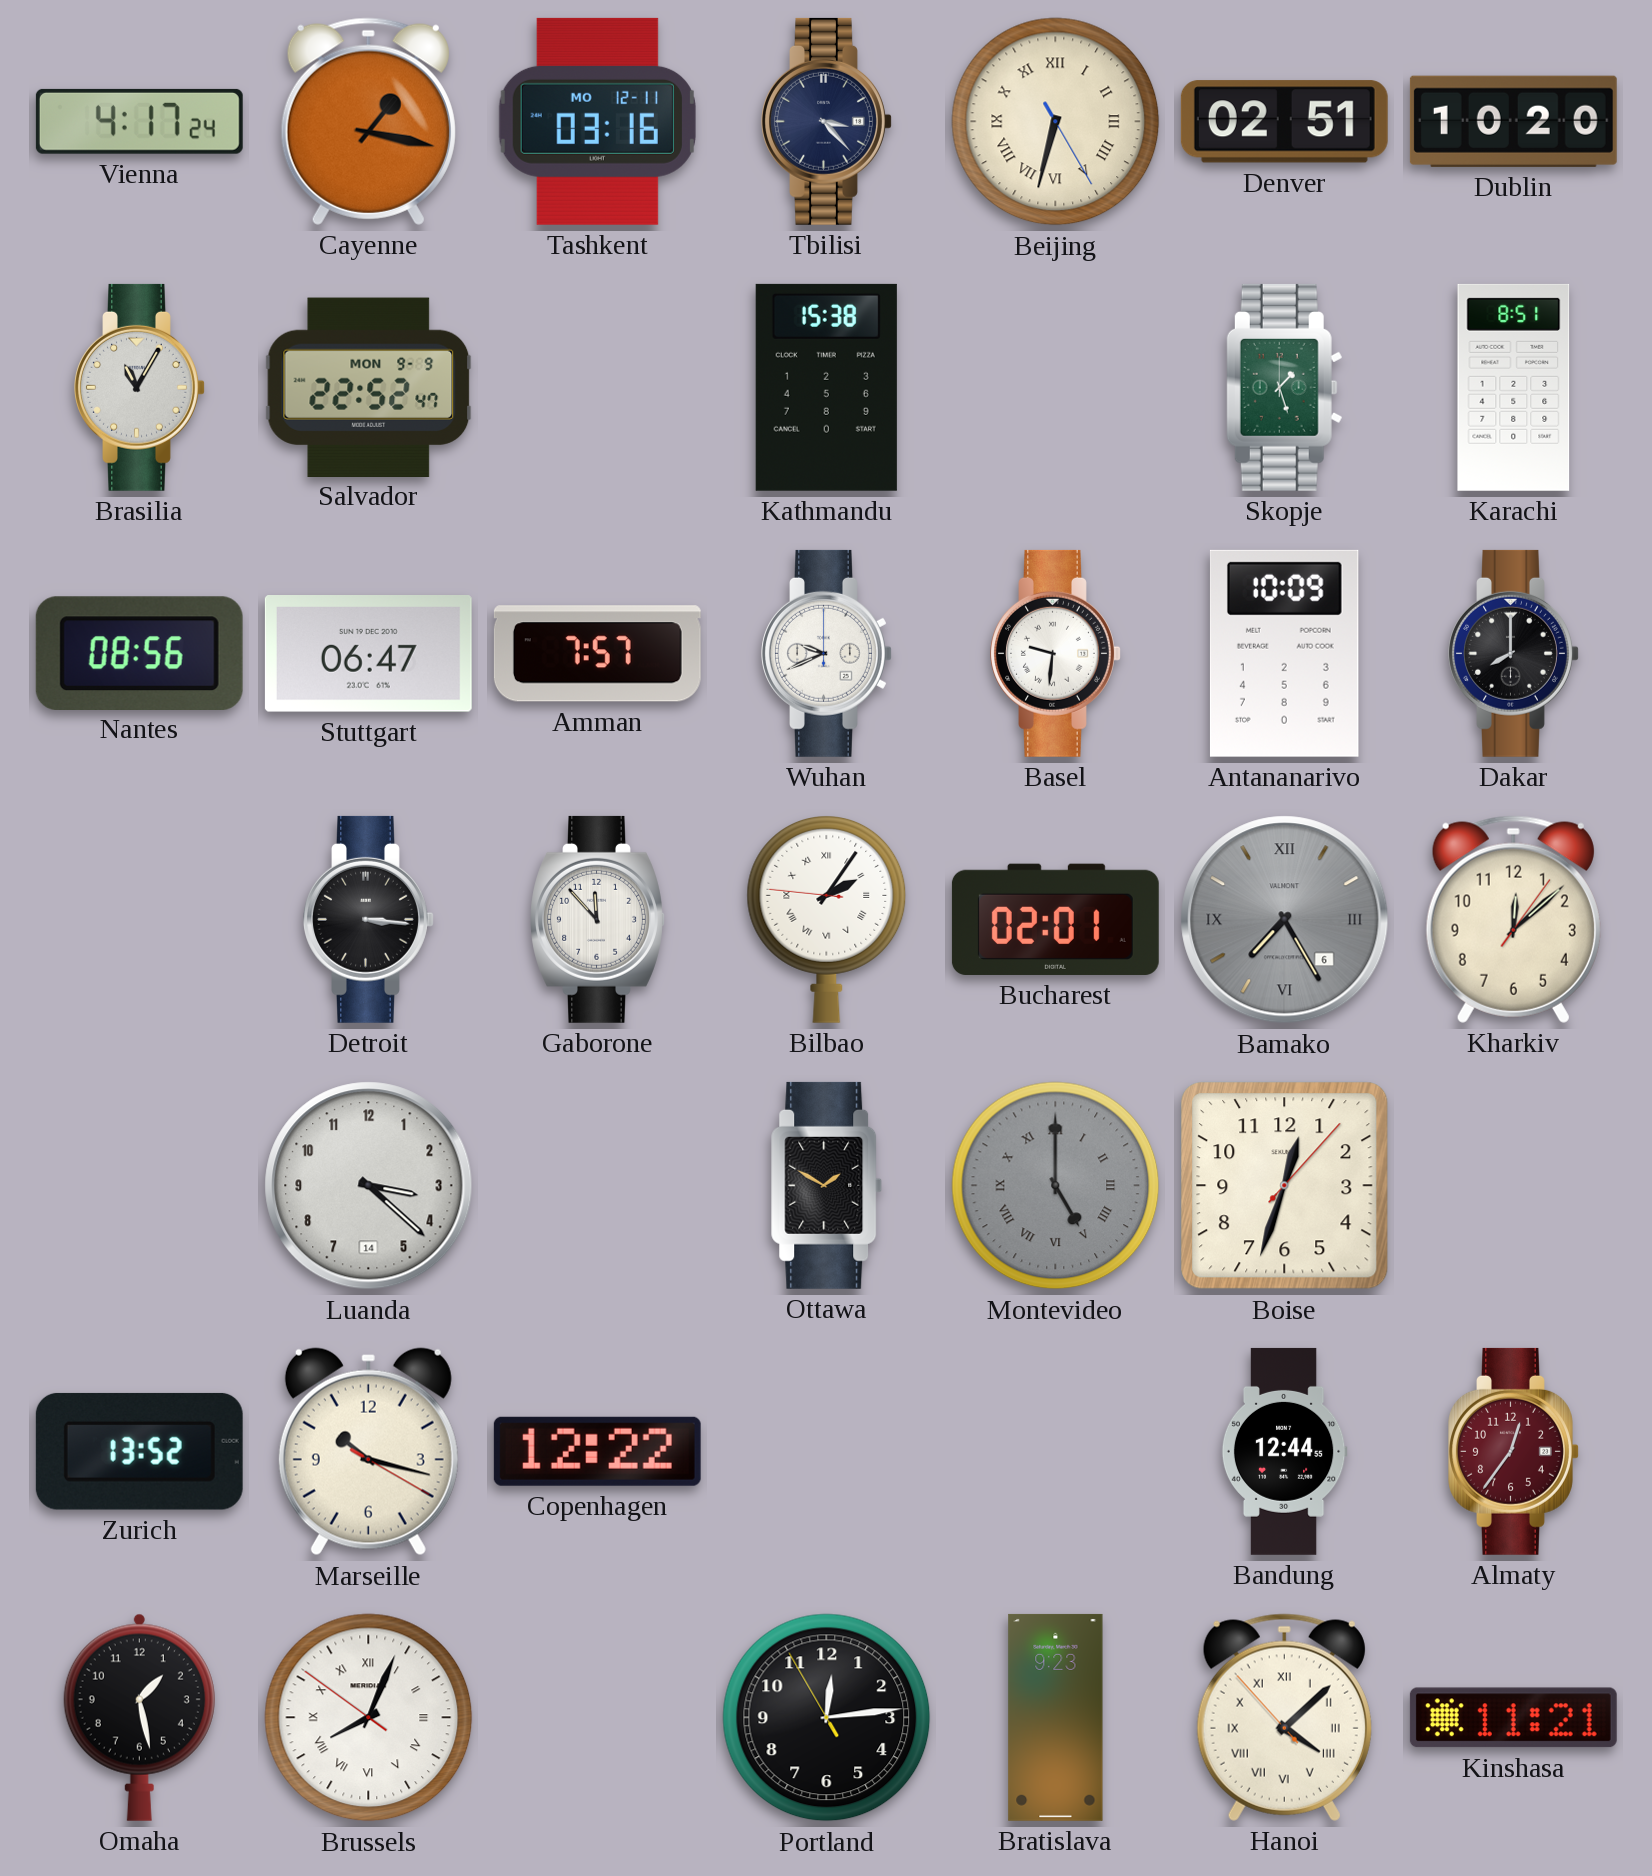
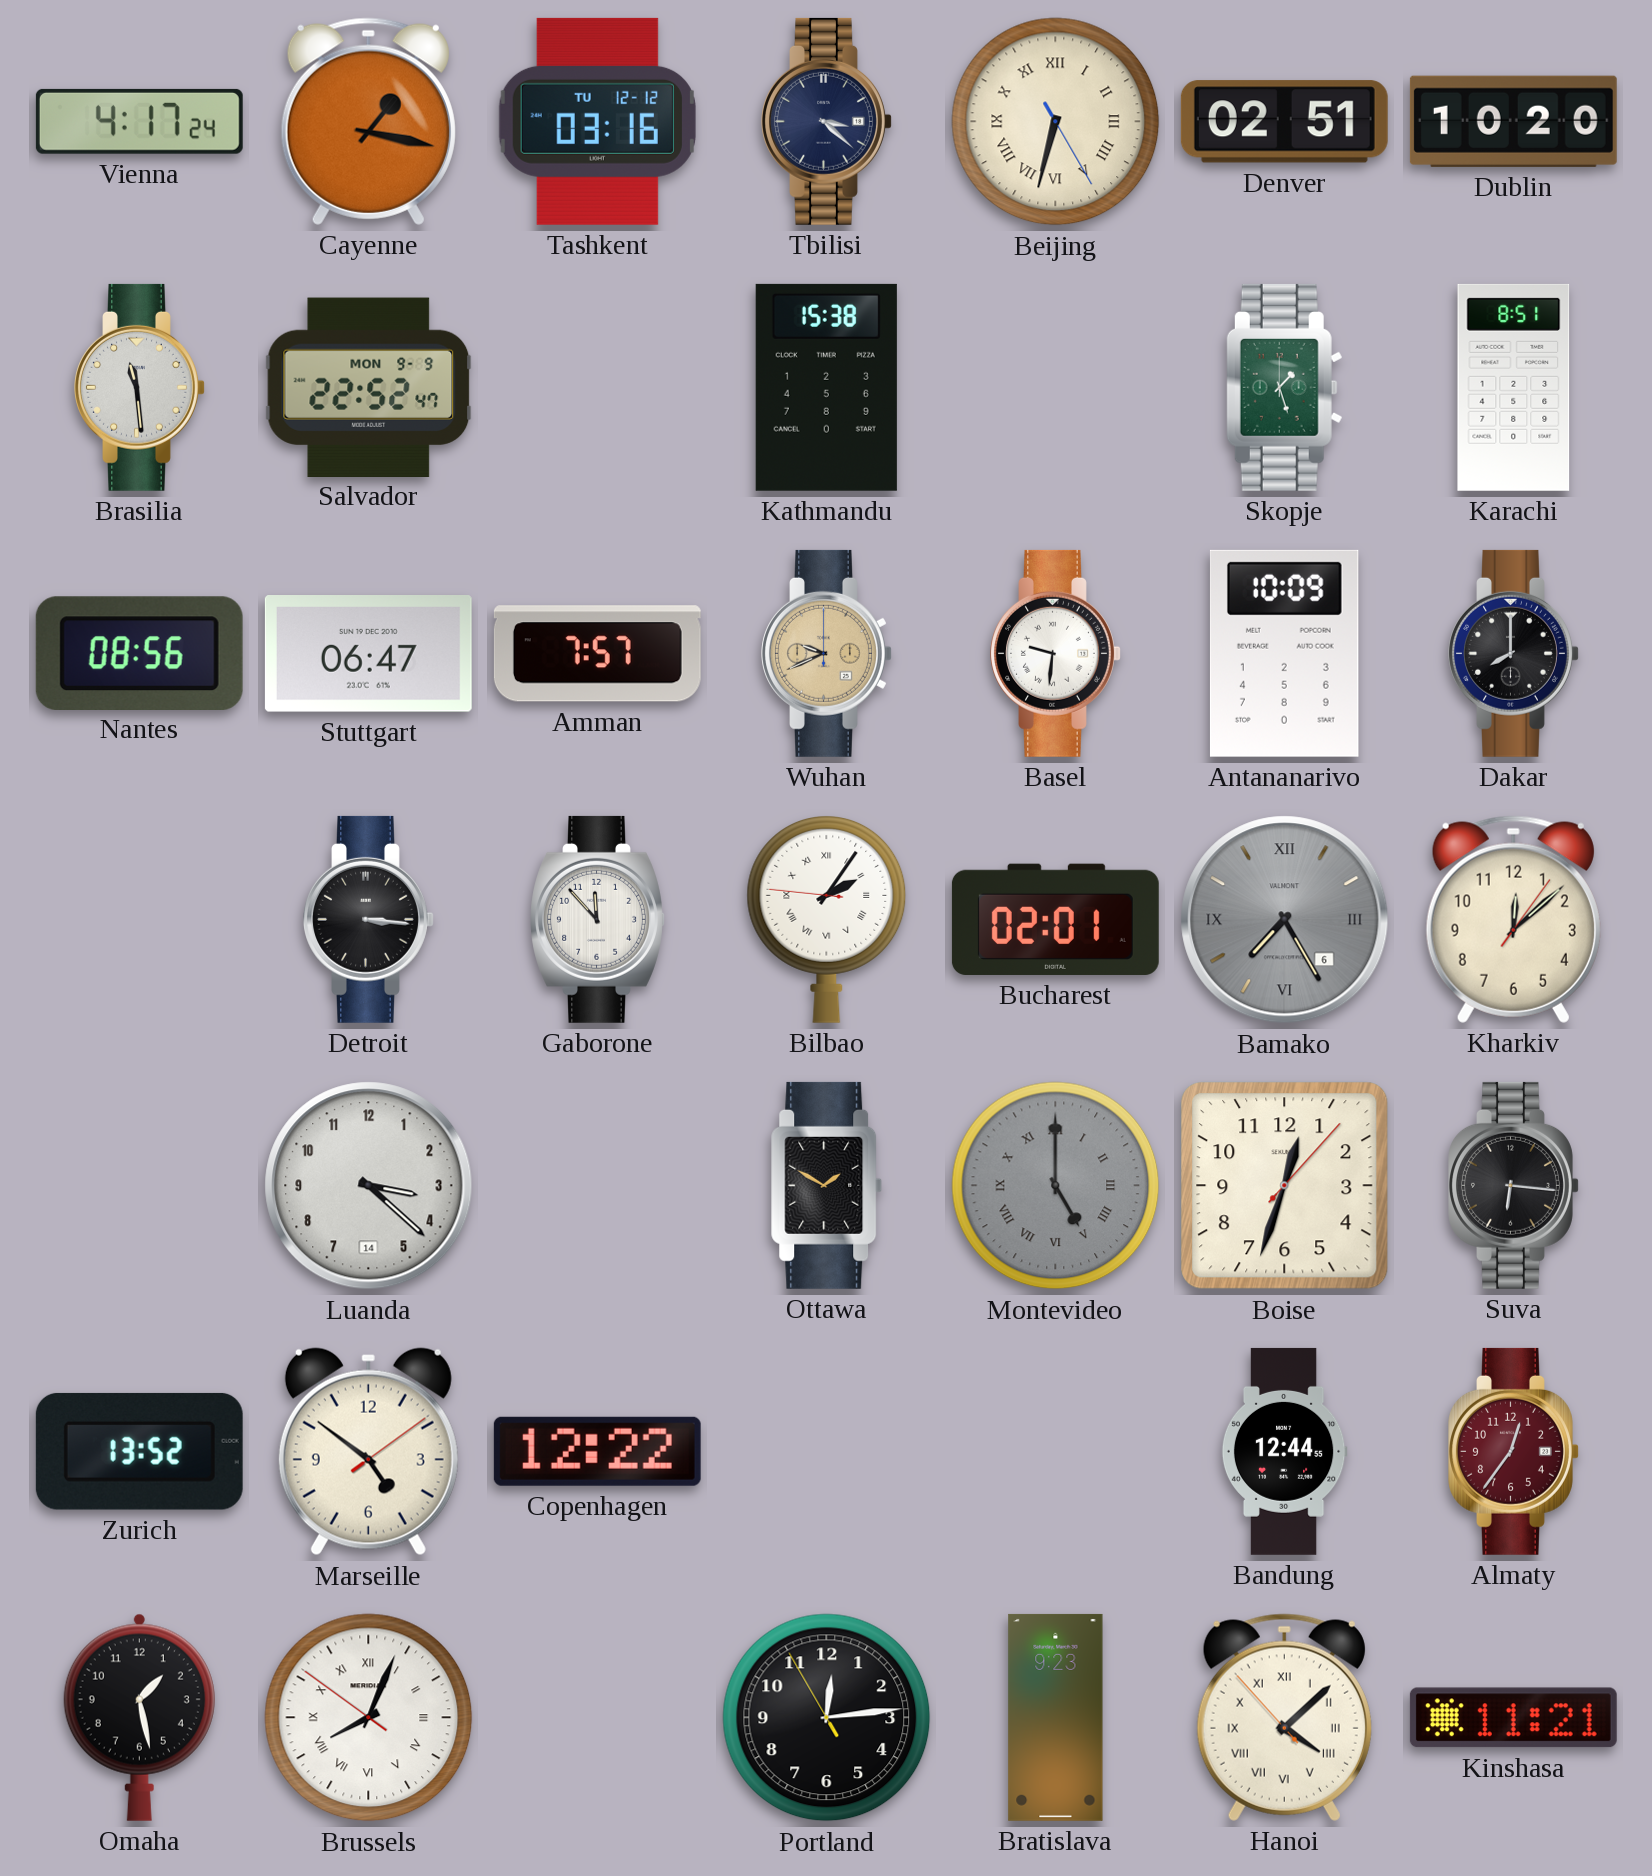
Tashkent date: MO 12-11 -> TU 12-12 (597, 121)
Tbilisi: 3:23 -> 3:22 (827, 121)
Brasilia: 11:05 -> 11:29 (140, 387)
Wuhan dial: white -> champagne (827, 653)
Suva: none -> 6:16 (1514, 1185)
Marseille: 10:17 -> 4:51 (368, 1452)
